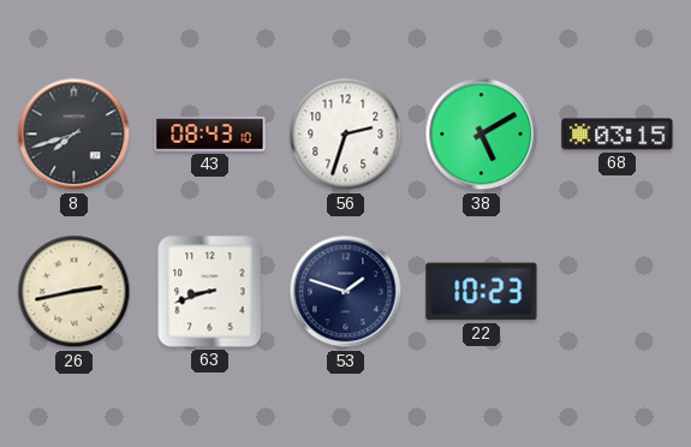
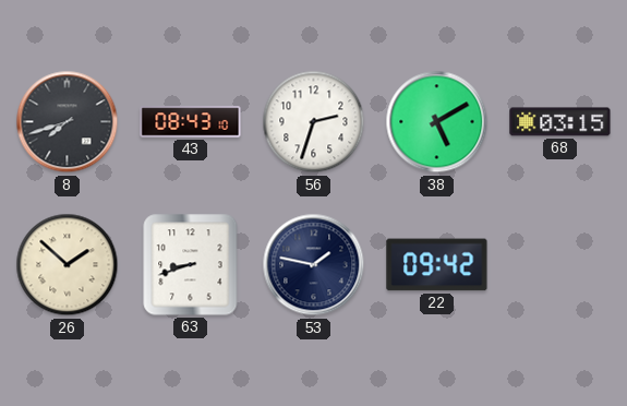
26: 2:43 -> 1:52 (68, 265)
53: 1:48 -> 1:47 (314, 265)
22: 10:23 -> 09:42 (437, 265)
